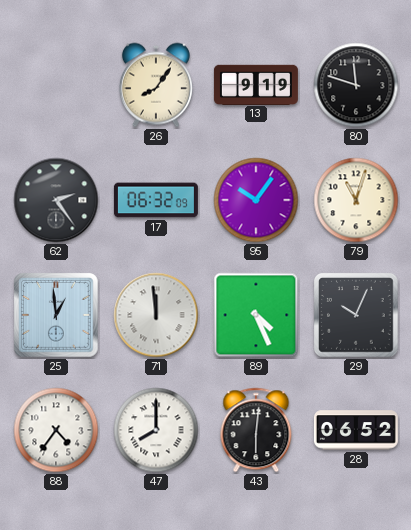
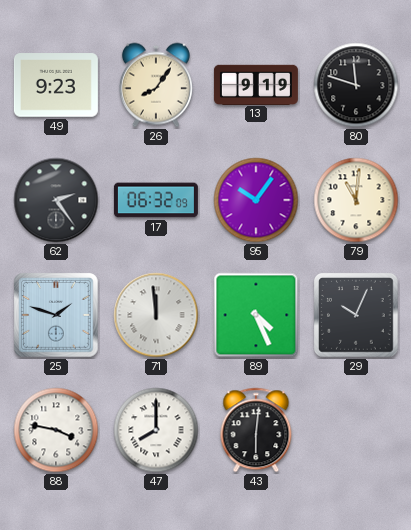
49: none -> 9:23 (56, 85)
79: 11:03 -> 11:01 (356, 200)
25: 12:59 -> 1:48 (57, 316)
88: 4:36 -> 3:47 (56, 430)
28: 06:52 -> none (356, 430)
